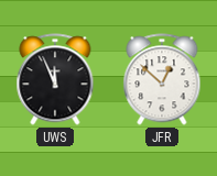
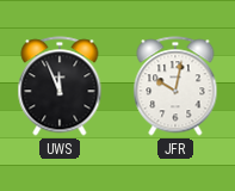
JFR: 12:52 -> 10:02 (175, 86)
